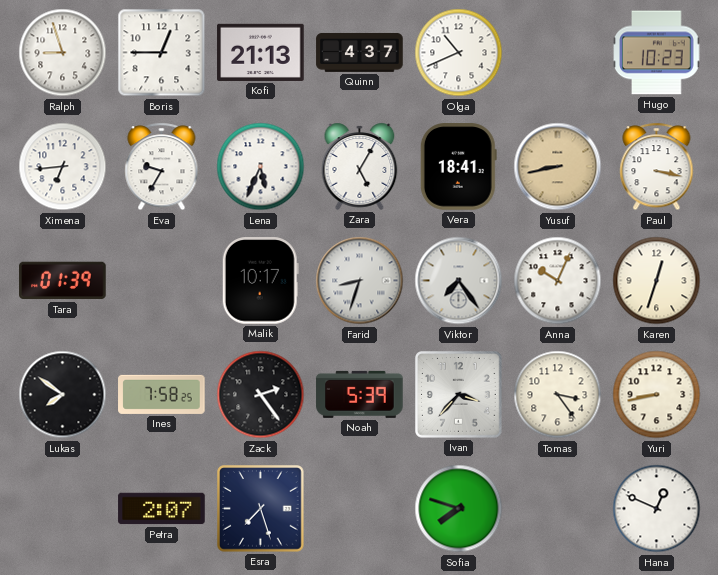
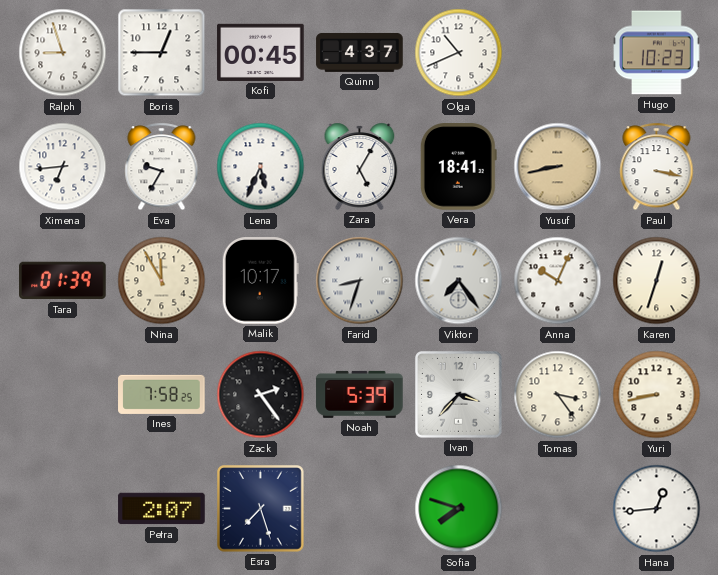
Kofi: 21:13 -> 00:45 (261, 52)
Nina: none -> 11:55 (162, 281)
Lukas: 7:51 -> none (63, 395)
Hana: 12:49 -> 12:44 (657, 509)
